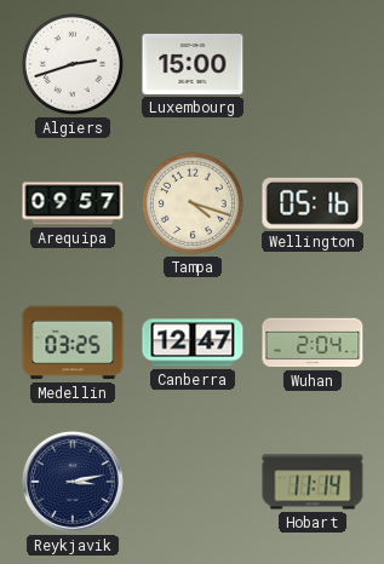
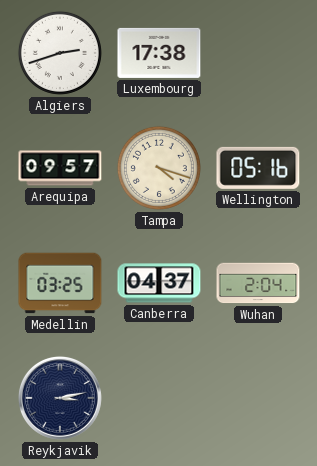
Luxembourg: 15:00 -> 17:38 (159, 53)
Canberra: 12:47 -> 04:37 (159, 283)
Hobart: 11:14 -> none (313, 482)
